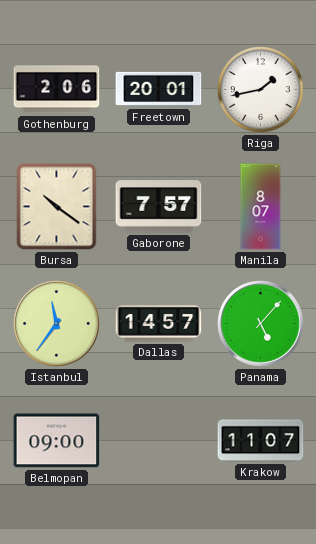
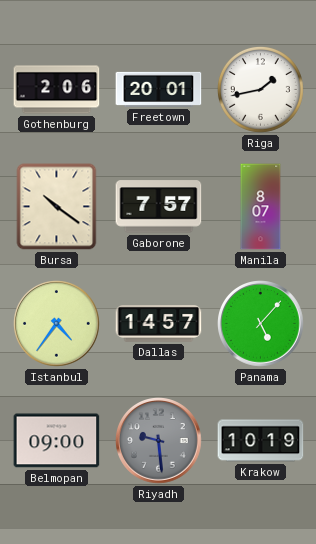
Istanbul: 11:36 -> 4:36 (57, 324)
Riyadh: none -> 9:29 (159, 441)
Krakow: 11:07 -> 10:19 (261, 441)
